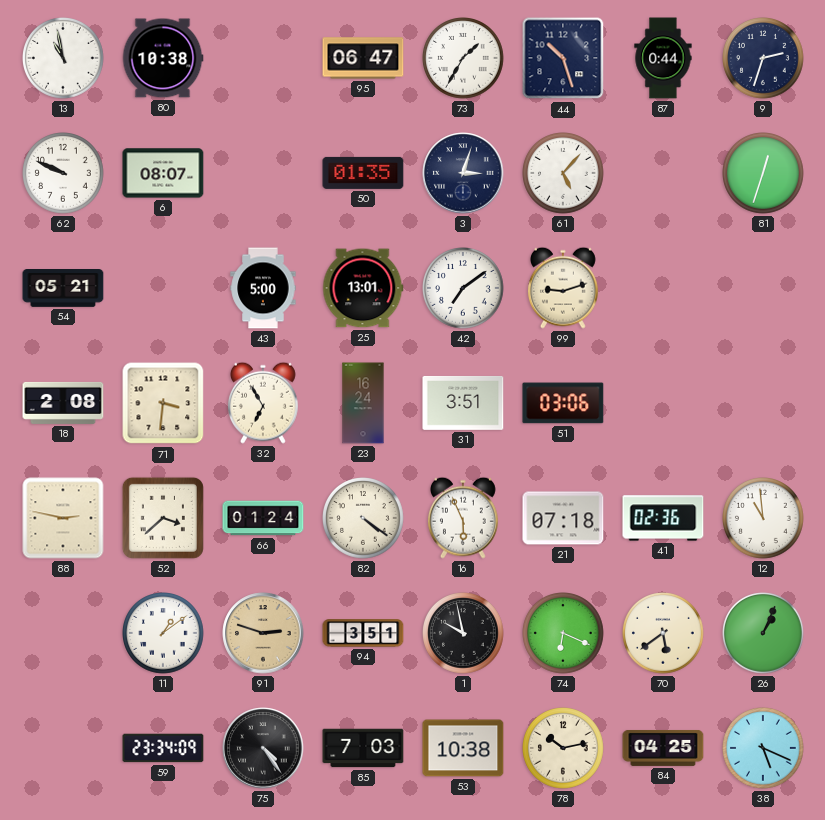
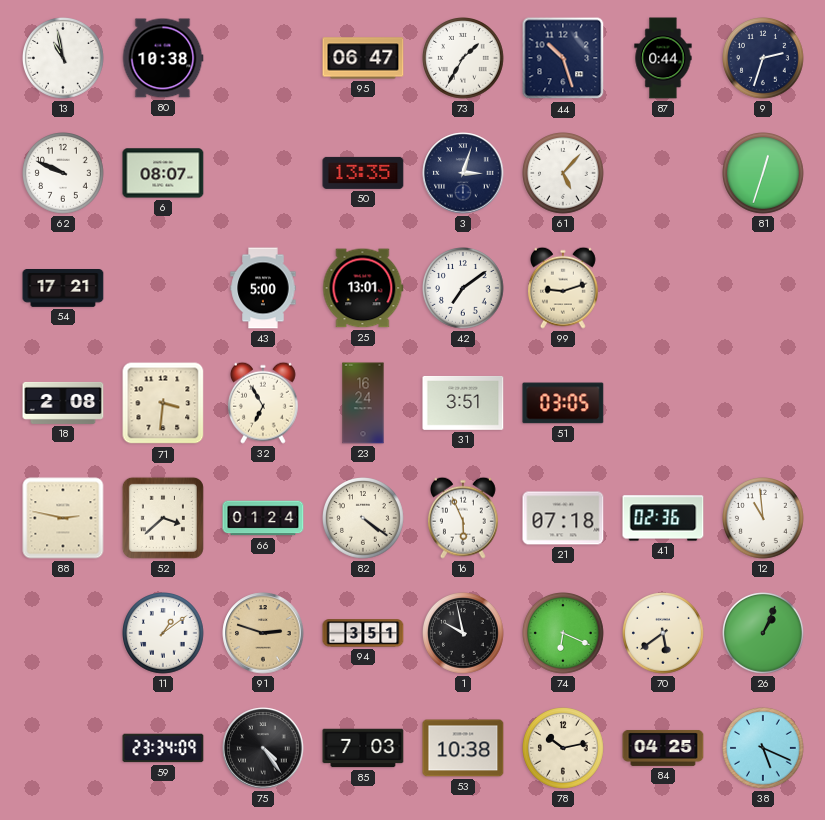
50: 01:35 -> 13:35 (363, 173)
54: 05:21 -> 17:21 (63, 289)
51: 03:06 -> 03:05 (563, 403)
